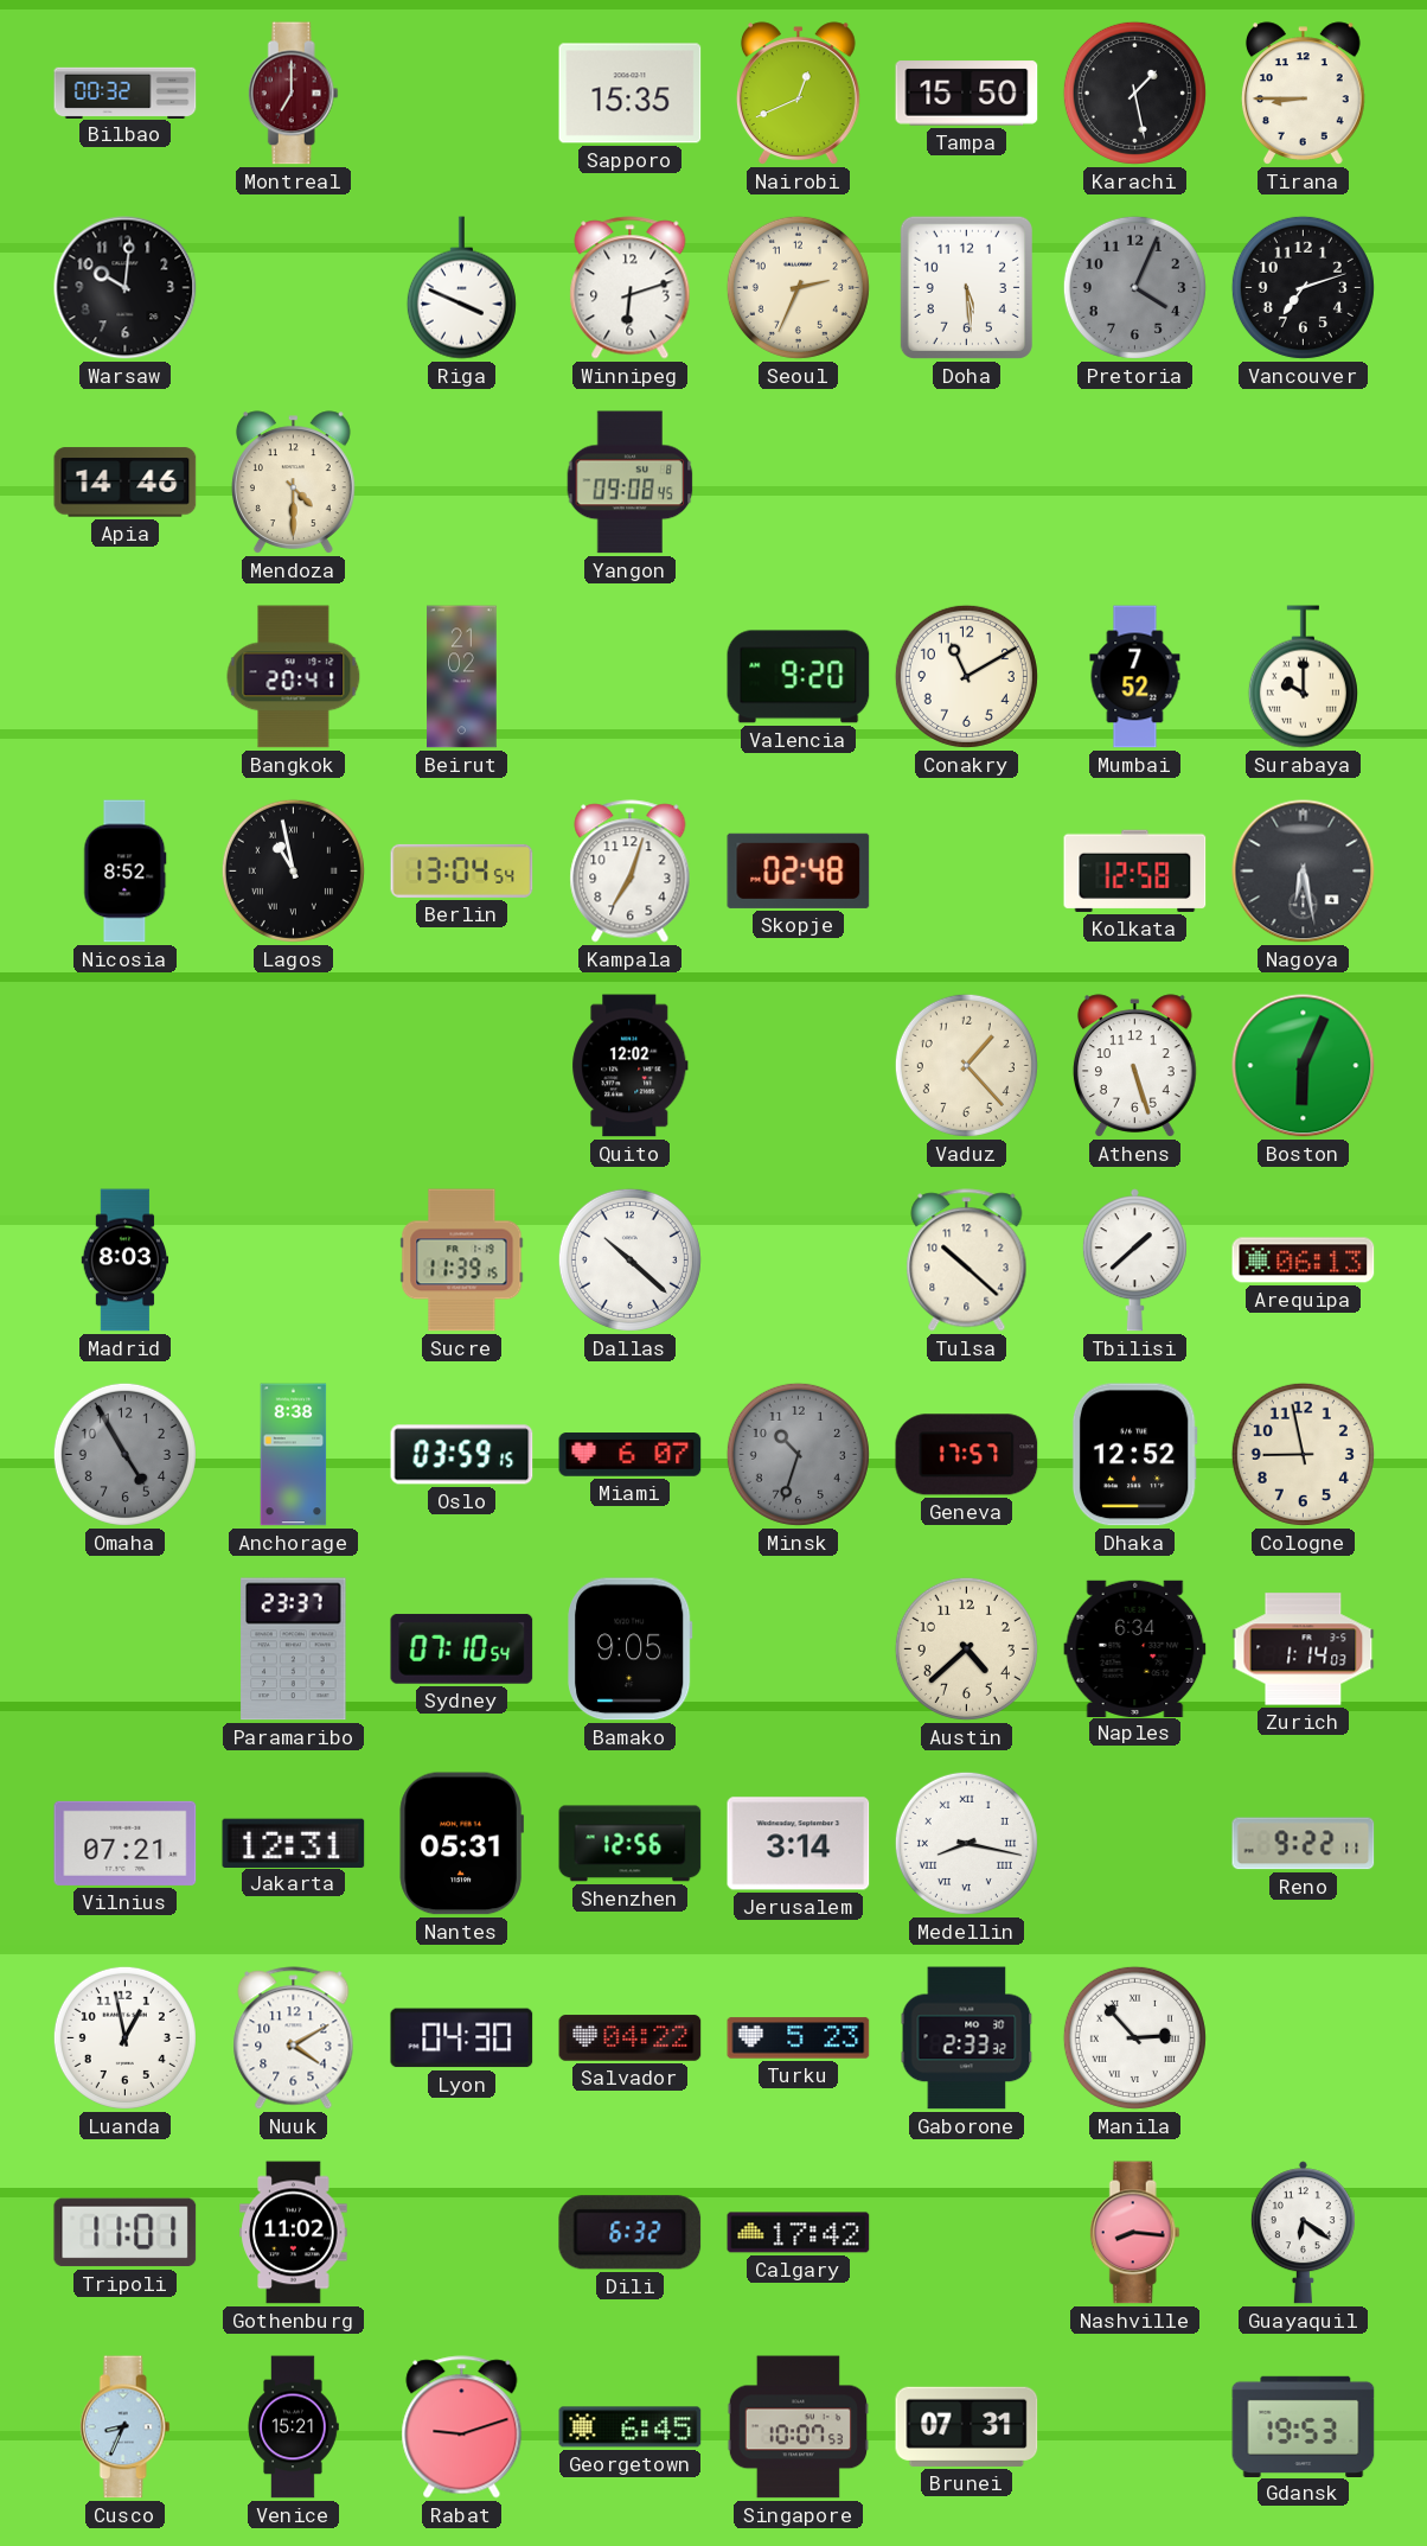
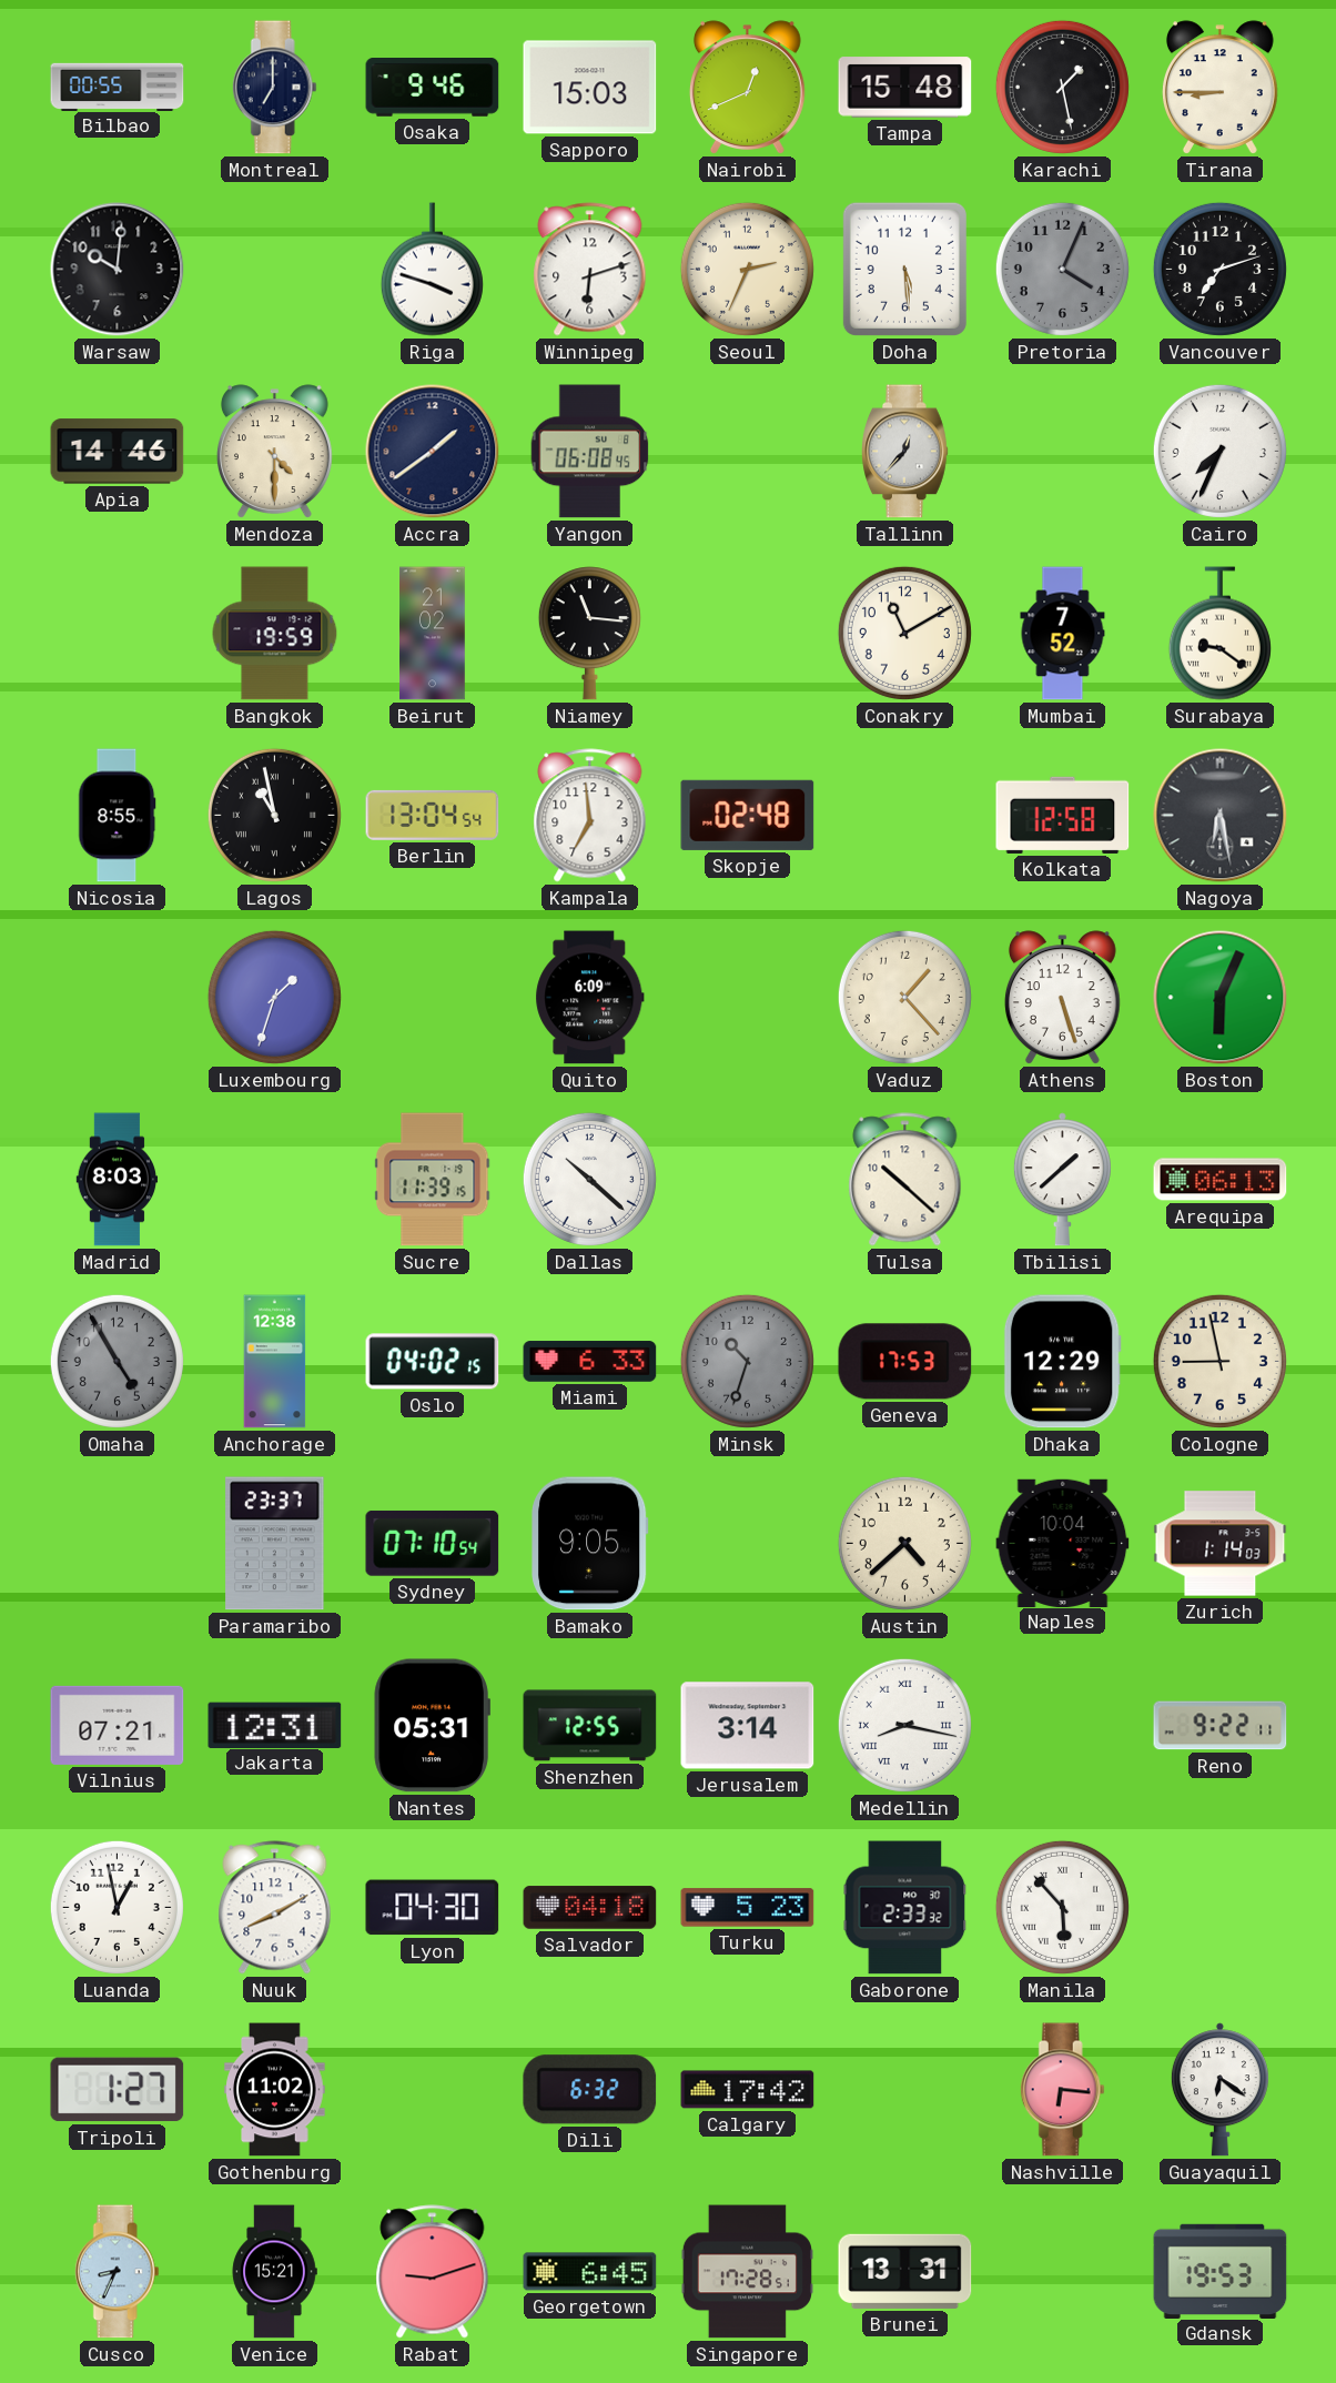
Bilbao: 00:32 -> 00:55 (118, 87)
Montreal dial: burgundy -> navy (274, 88)
Osaka: none -> 9:46 (433, 88)
Sapporo: 15:35 -> 15:03 (590, 88)
Tampa: 15:50 -> 15:48 (905, 88)
Riga: 3:49 -> 3:48 (432, 270)
Accra: none -> 1:39 (433, 452)
Yangon: 09:08 -> 06:08 (590, 452)
Tallinn: none -> 12:37 (905, 452)
Cairo: none -> 7:34 (1219, 451)
Bangkok: 20:41 -> 19:59 (275, 634)
Niamey: none -> 11:16 (589, 634)
Valencia: 9:20 -> none (799, 677)
Surabaya: 10:00 -> 9:21 (1219, 634)
Nicosia: 8:52 -> 8:55 (118, 816)
Kampala: 7:03 -> 6:59 (590, 816)
Luxembourg: none -> 1:33 (274, 997)
Quito: 12:02 -> 6:09 (590, 998)
Anchorage: 8:38 -> 12:38 (275, 1362)
Oslo: 03:59 -> 04:02 (433, 1362)
Miami: 6:07 -> 6:33 (590, 1362)
Geneva: 17:57 -> 17:53 (905, 1362)
Dhaka: 12:52 -> 12:29 (1062, 1362)
Naples: 6:34 -> 10:04 (1063, 1543)
Shenzhen: 12:56 -> 12:55 (590, 1726)
Nuuk: 4:10 -> 8:10 (275, 1908)
Salvador: 04:22 -> 04:18 (590, 1908)
Manila: 2:53 -> 5:53 (1062, 1907)
Tripoli: 11:01 -> 1:27 (118, 2090)
Nashville: 8:16 -> 6:16 (1062, 2090)
Singapore: 10:07 -> 17:28 (747, 2272)
Brunei: 07:31 -> 13:31 (905, 2271)
